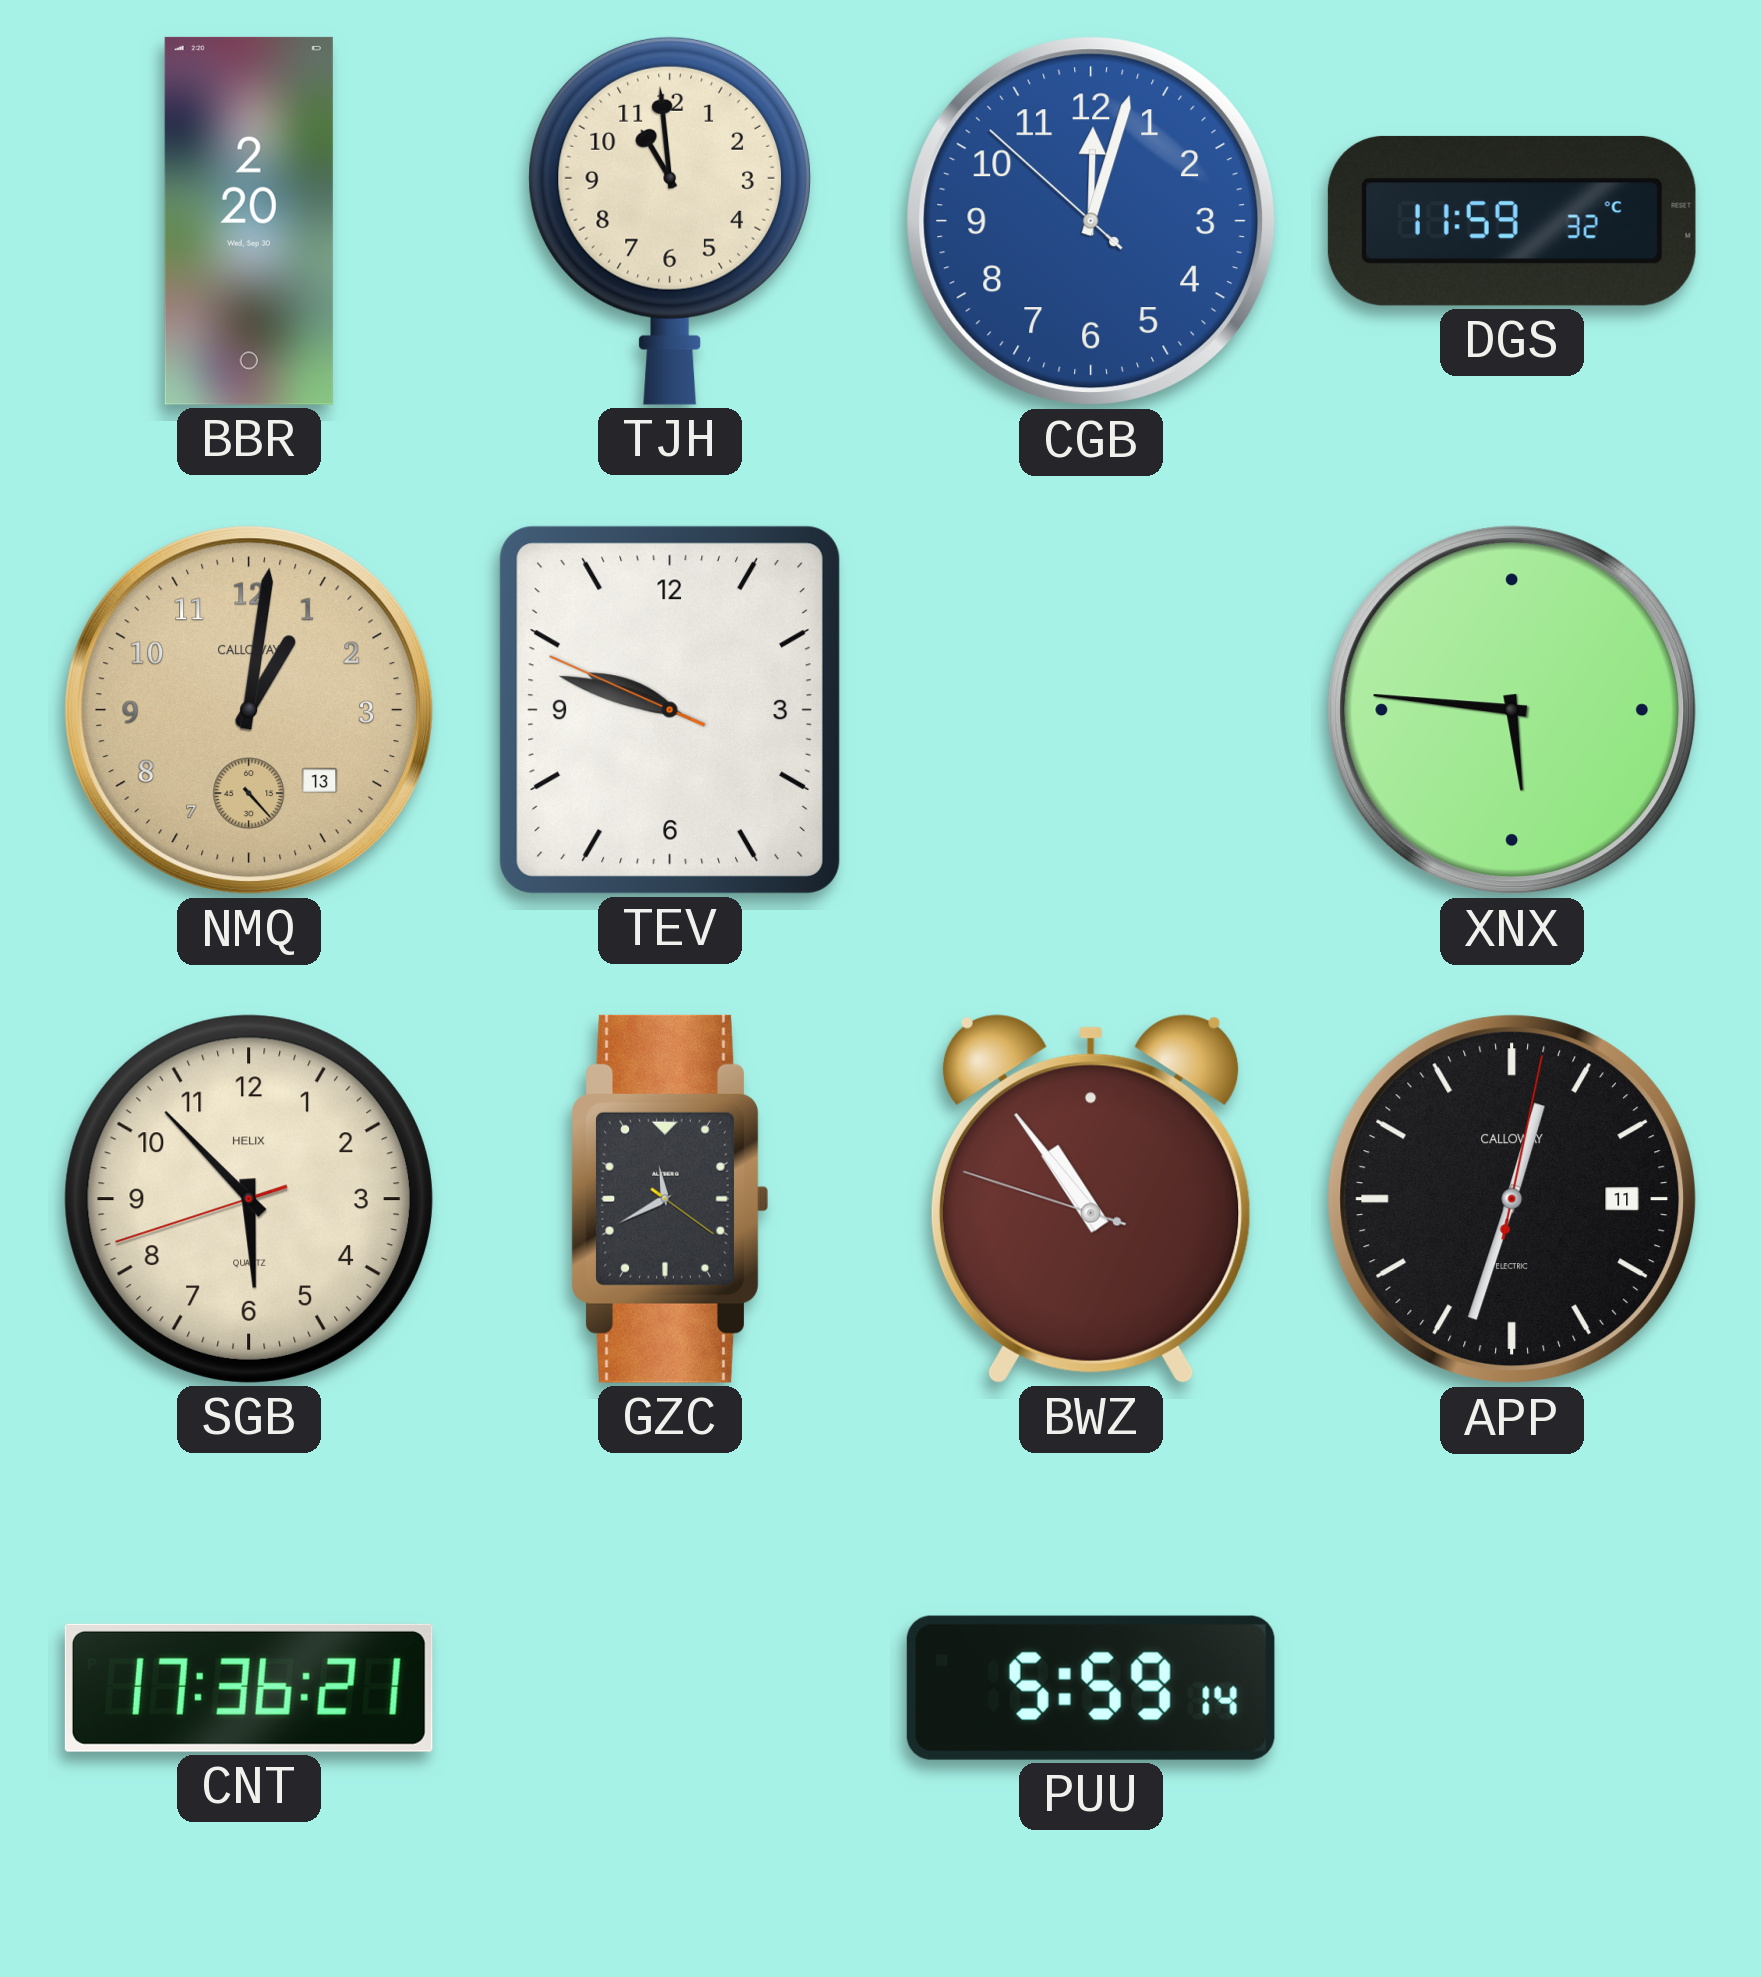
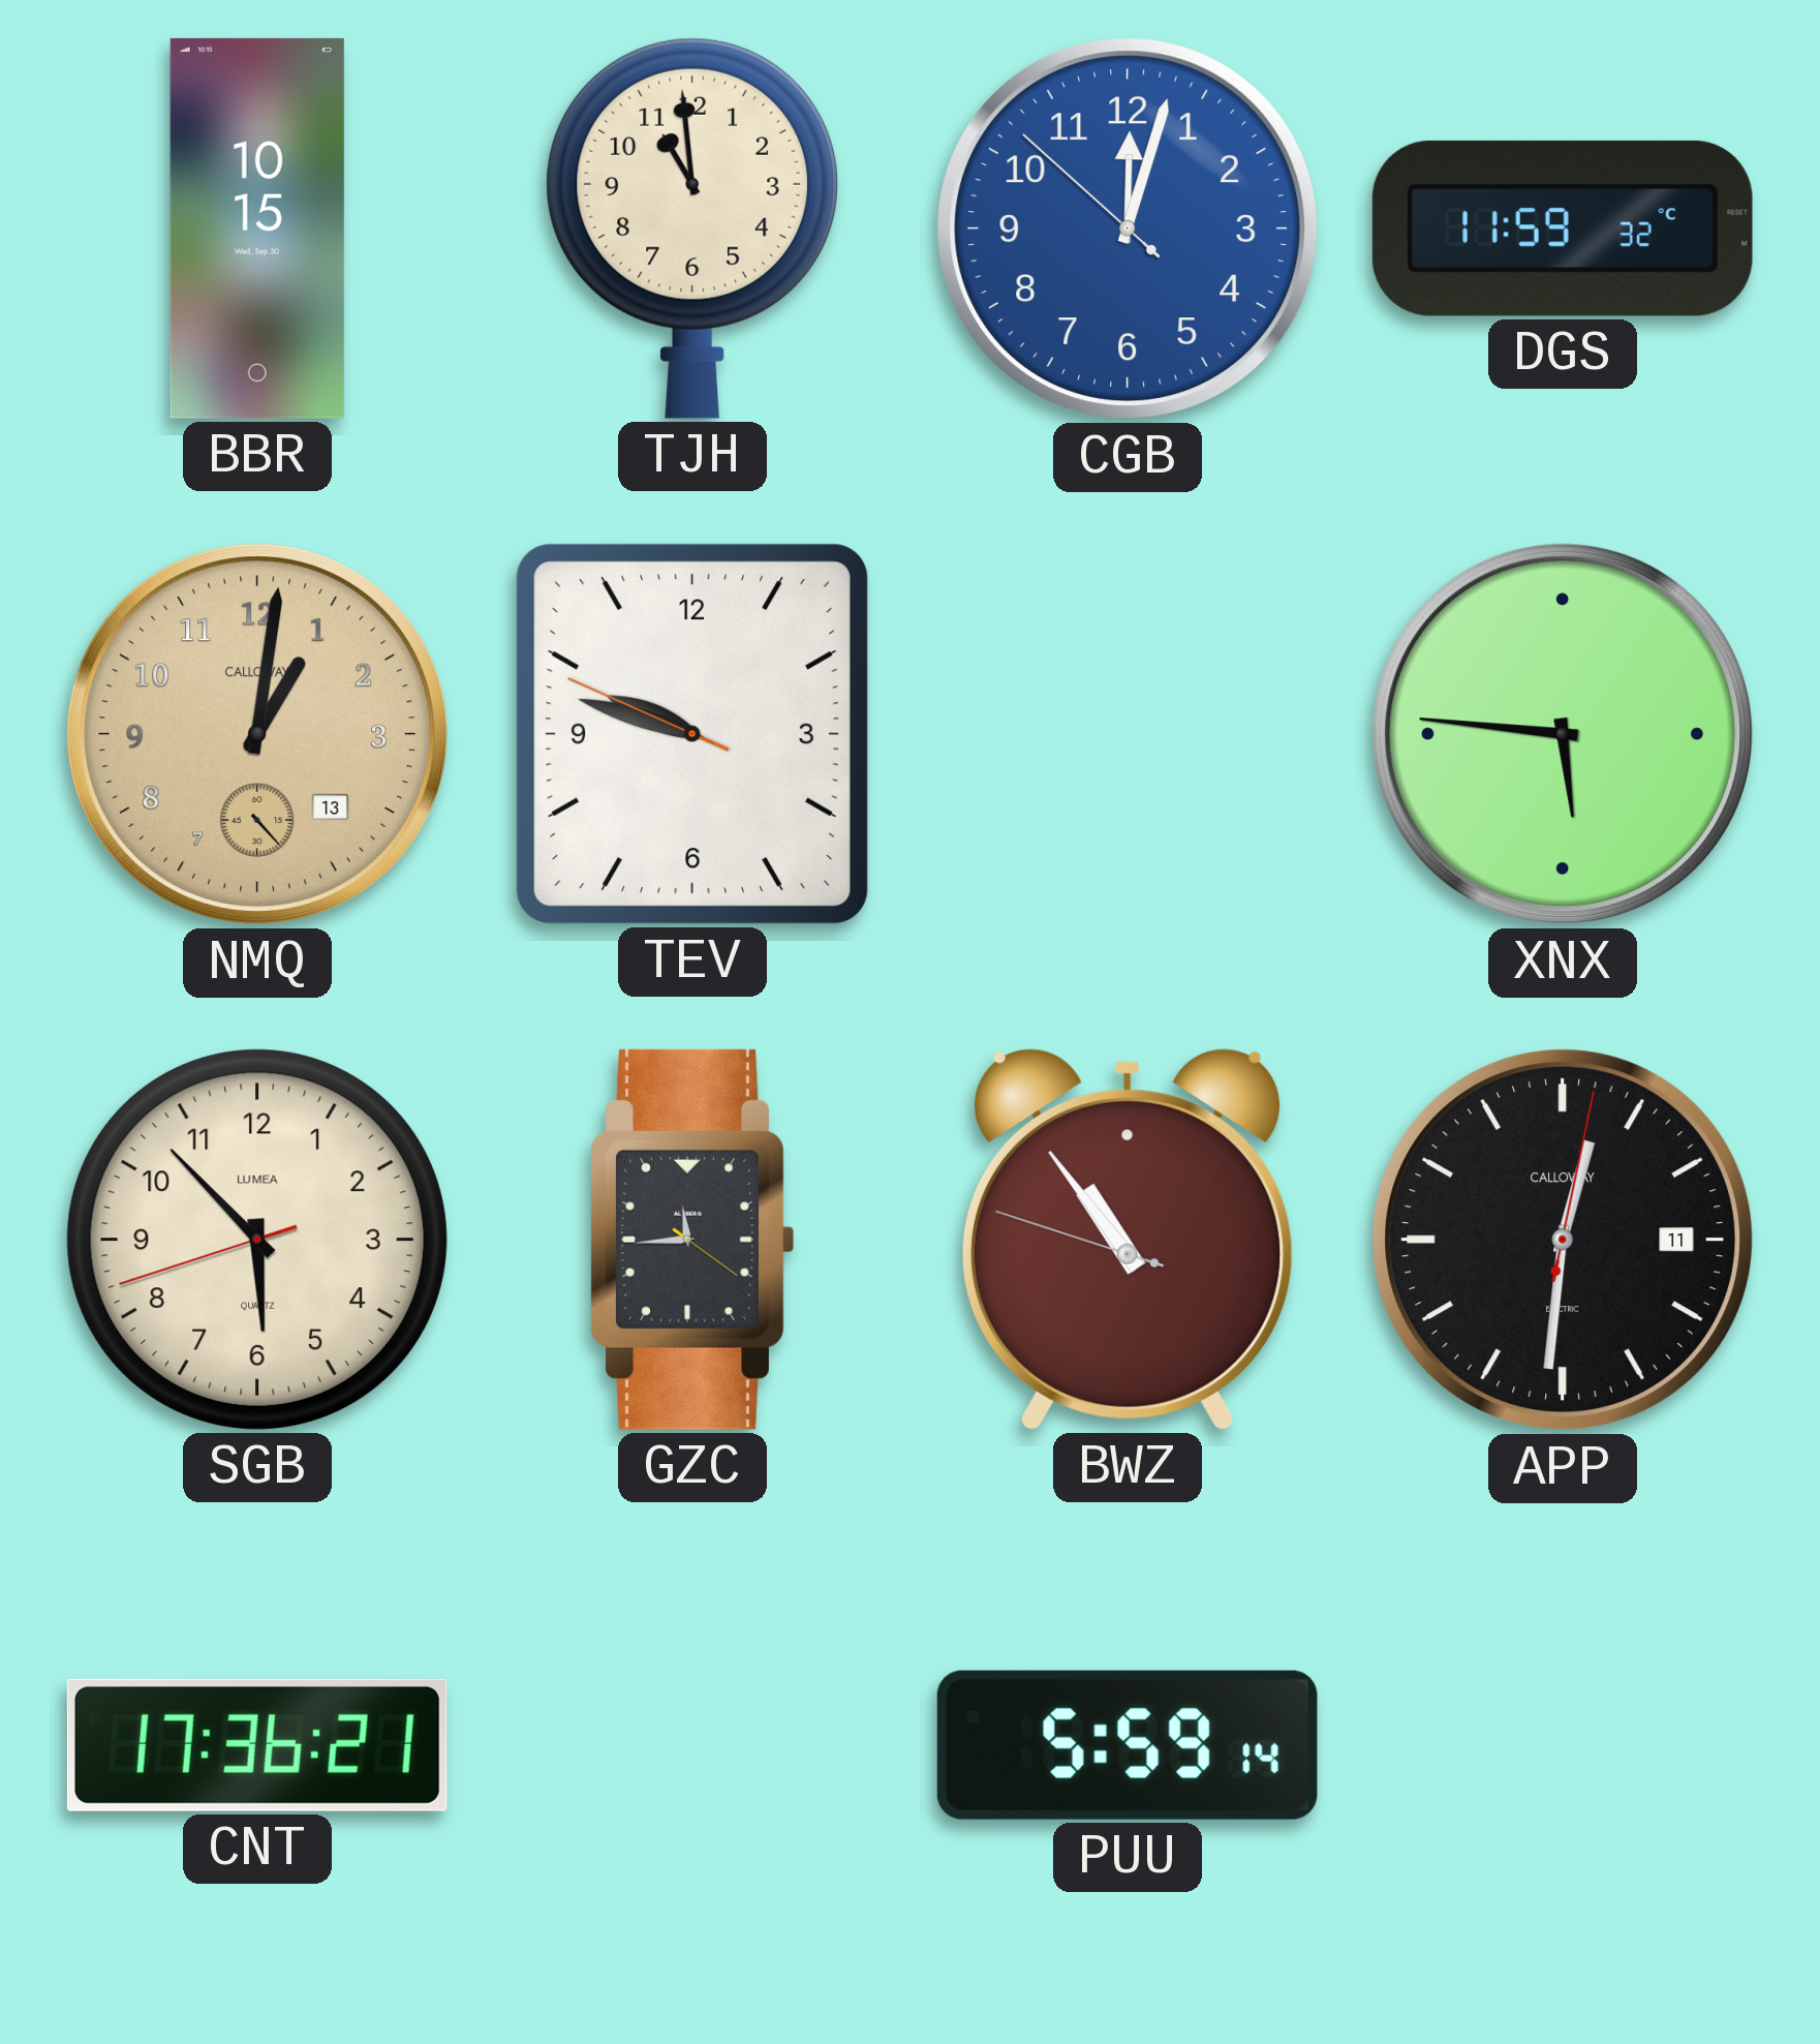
BBR: 2:20 -> 10:15 (257, 228)
SGB brand: HELIX -> LUMEA (257, 1240)
GZC: 11:40 -> 11:44 (692, 1240)
APP: 12:33 -> 12:31 (1563, 1240)
